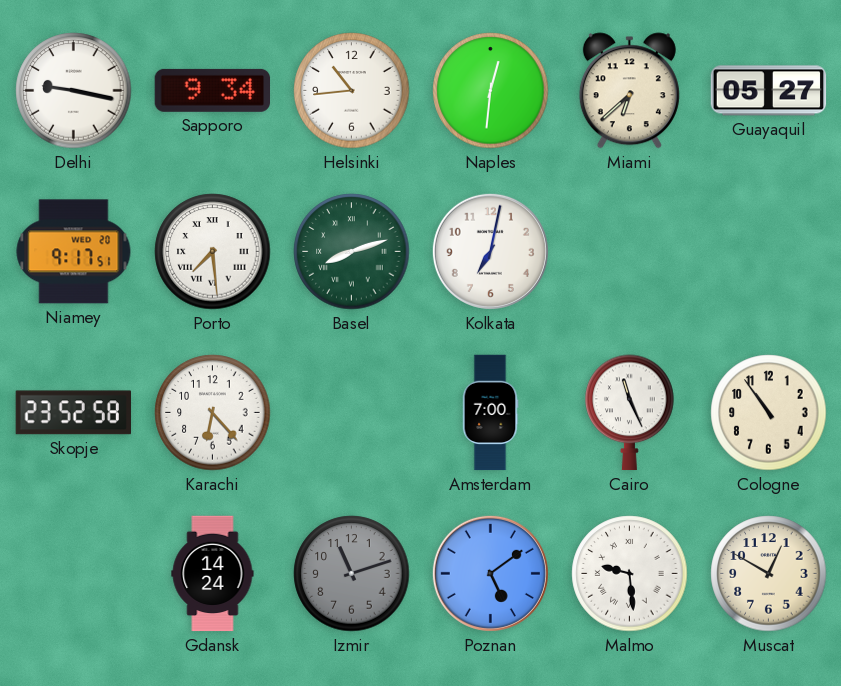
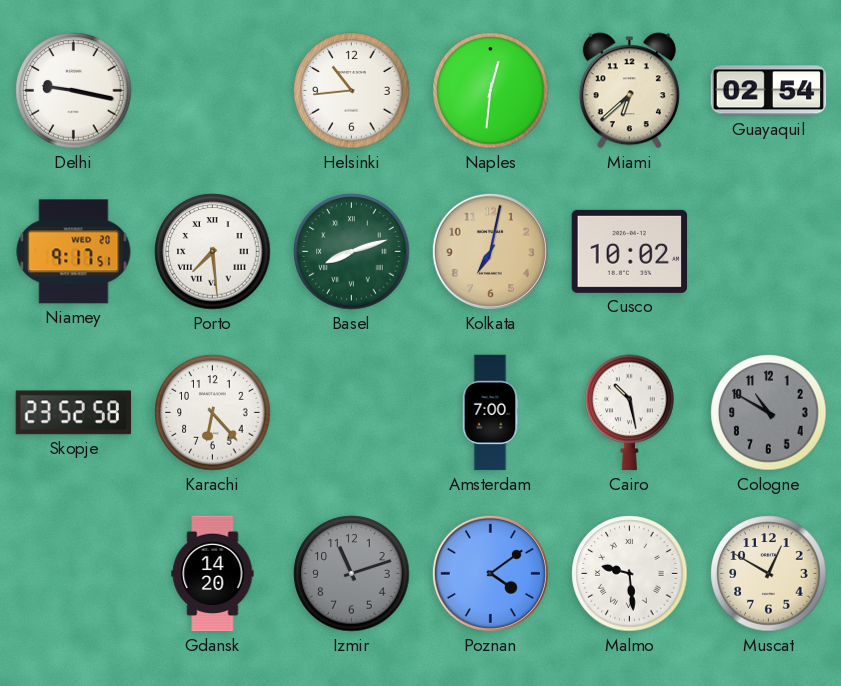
Sapporo: 9:34 -> none (212, 90)
Guayaquil: 05:27 -> 02:54 (769, 91)
Kolkata dial: white -> champagne (490, 251)
Cusco: none -> 10:02 (630, 251)
Cairo: 11:26 -> 10:28 (630, 413)
Cologne: 10:54 -> 10:50 (769, 413)
Cologne dial: cream -> grey (769, 413)
Gdansk: 14:24 -> 14:20 (213, 574)
Poznan: 5:09 -> 4:09 (490, 573)
